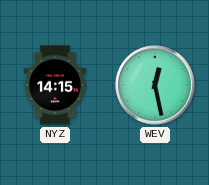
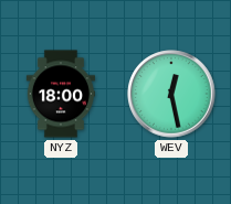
NYZ: 14:15 -> 18:00 (61, 94)
